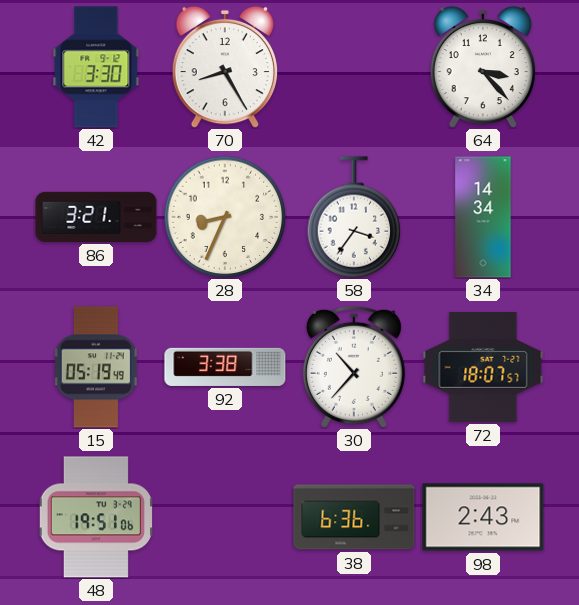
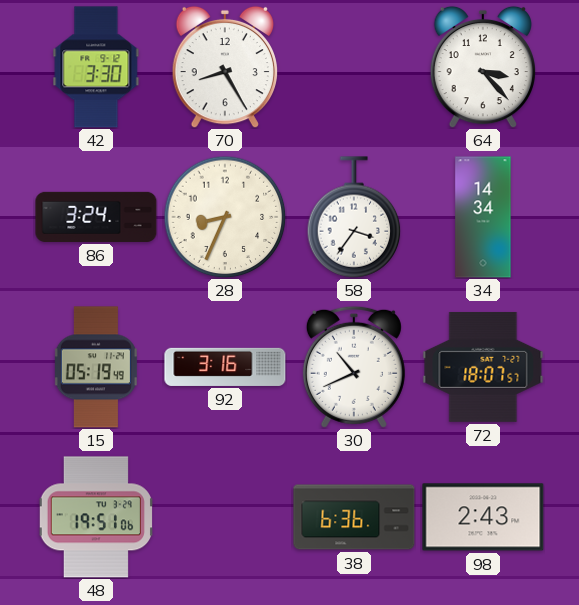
86: 3:21 -> 3:24 (96, 217)
92: 3:38 -> 3:16 (225, 367)
30: 10:37 -> 10:41 (354, 367)
